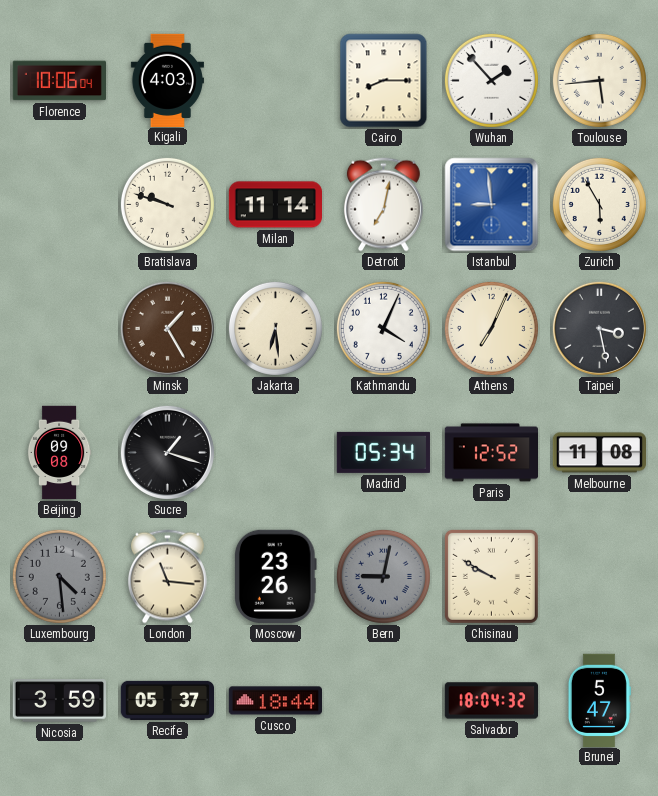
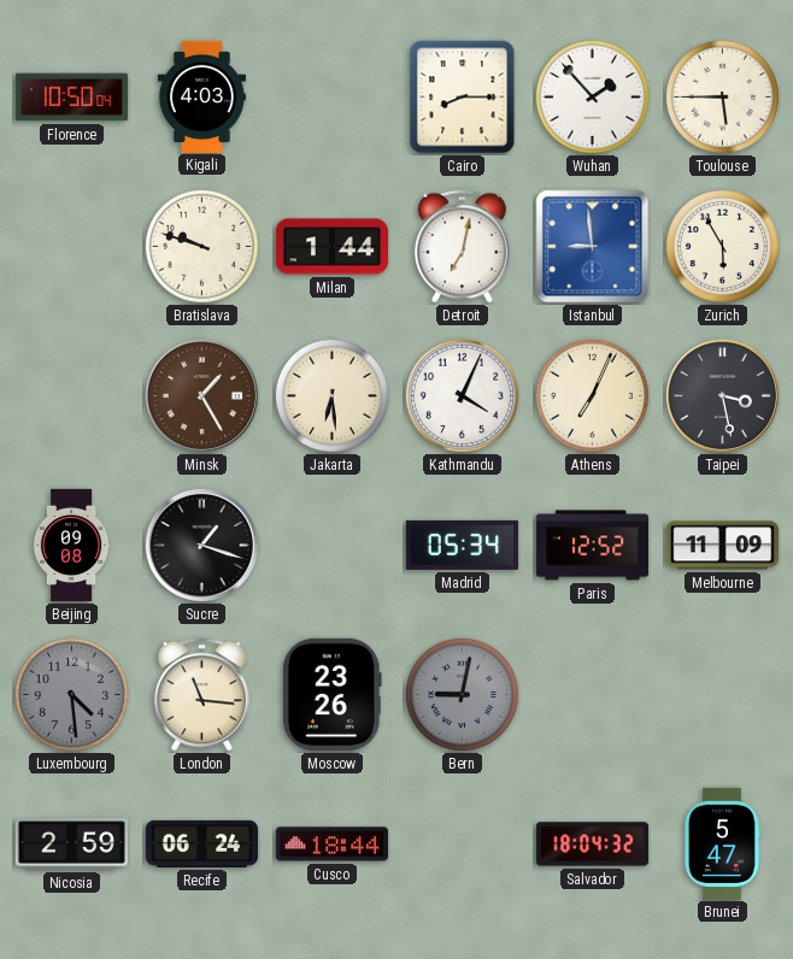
Florence: 10:06 -> 10:50 (72, 98)
Toulouse: 5:44 -> 5:45 (722, 96)
Milan: 11:14 -> 1:44 (333, 247)
Melbourne: 11:08 -> 11:09 (722, 546)
Chisinau: 9:50 -> none (491, 576)
Nicosia: 3:59 -> 2:59 (71, 845)
Recife: 05:37 -> 06:24 (201, 843)
